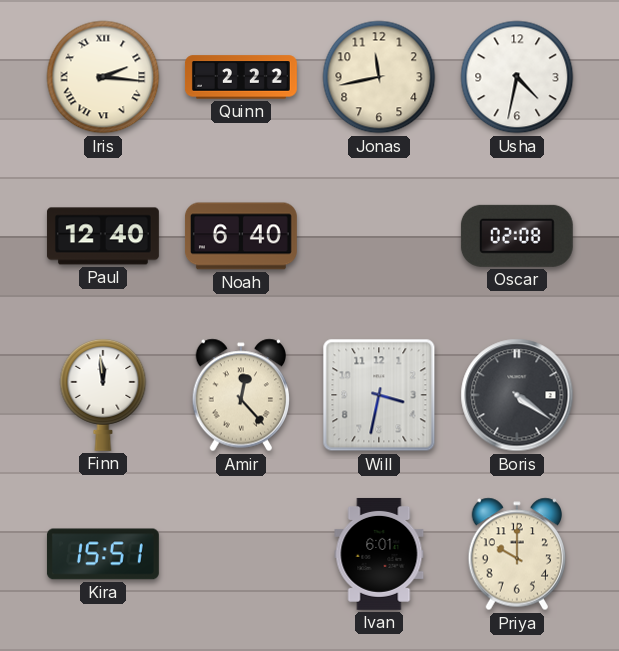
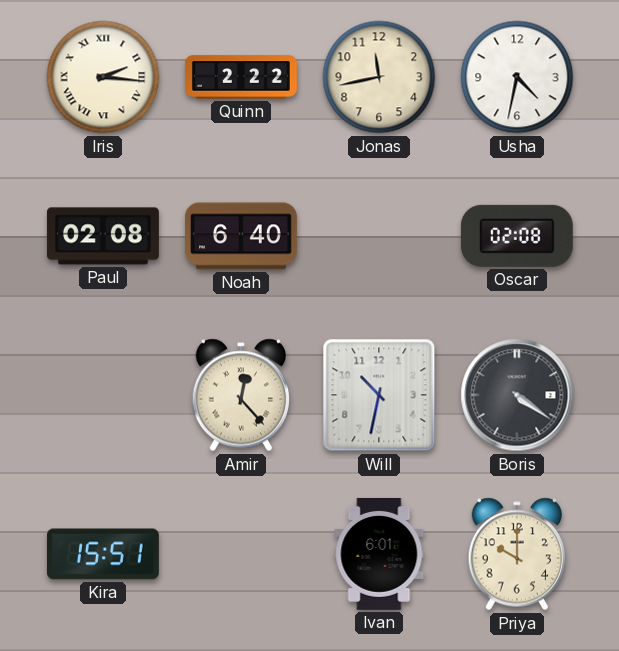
Paul: 12:40 -> 02:08 (103, 236)
Finn: 11:59 -> none (103, 394)
Will: 3:32 -> 10:32 (379, 395)
